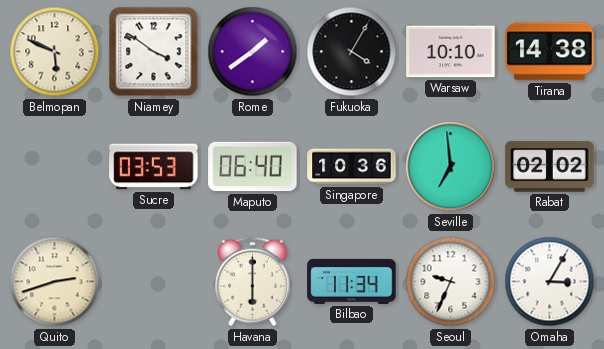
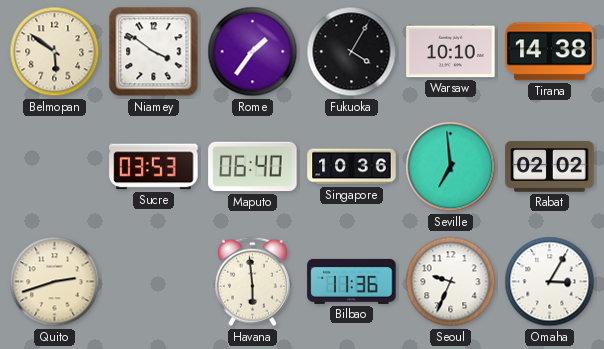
Belmopan: 5:49 -> 5:51 (55, 52)
Rome: 1:39 -> 1:36 (253, 52)
Havana: 6:00 -> 5:59 (252, 282)
Bilbao: 11:34 -> 11:36 (352, 281)
